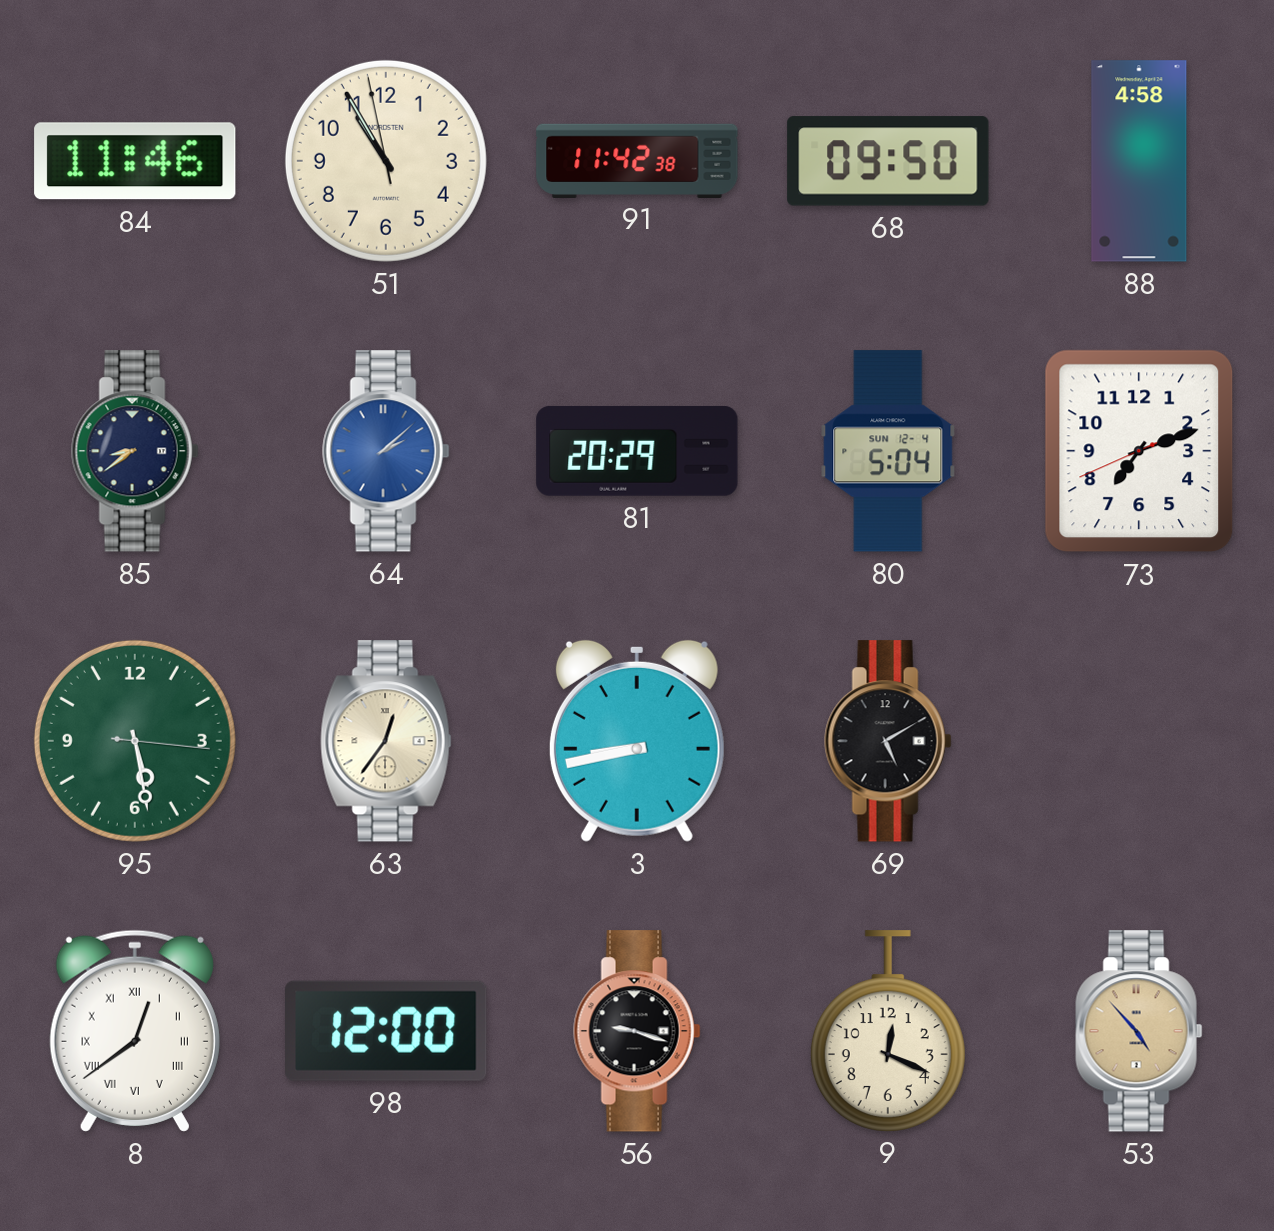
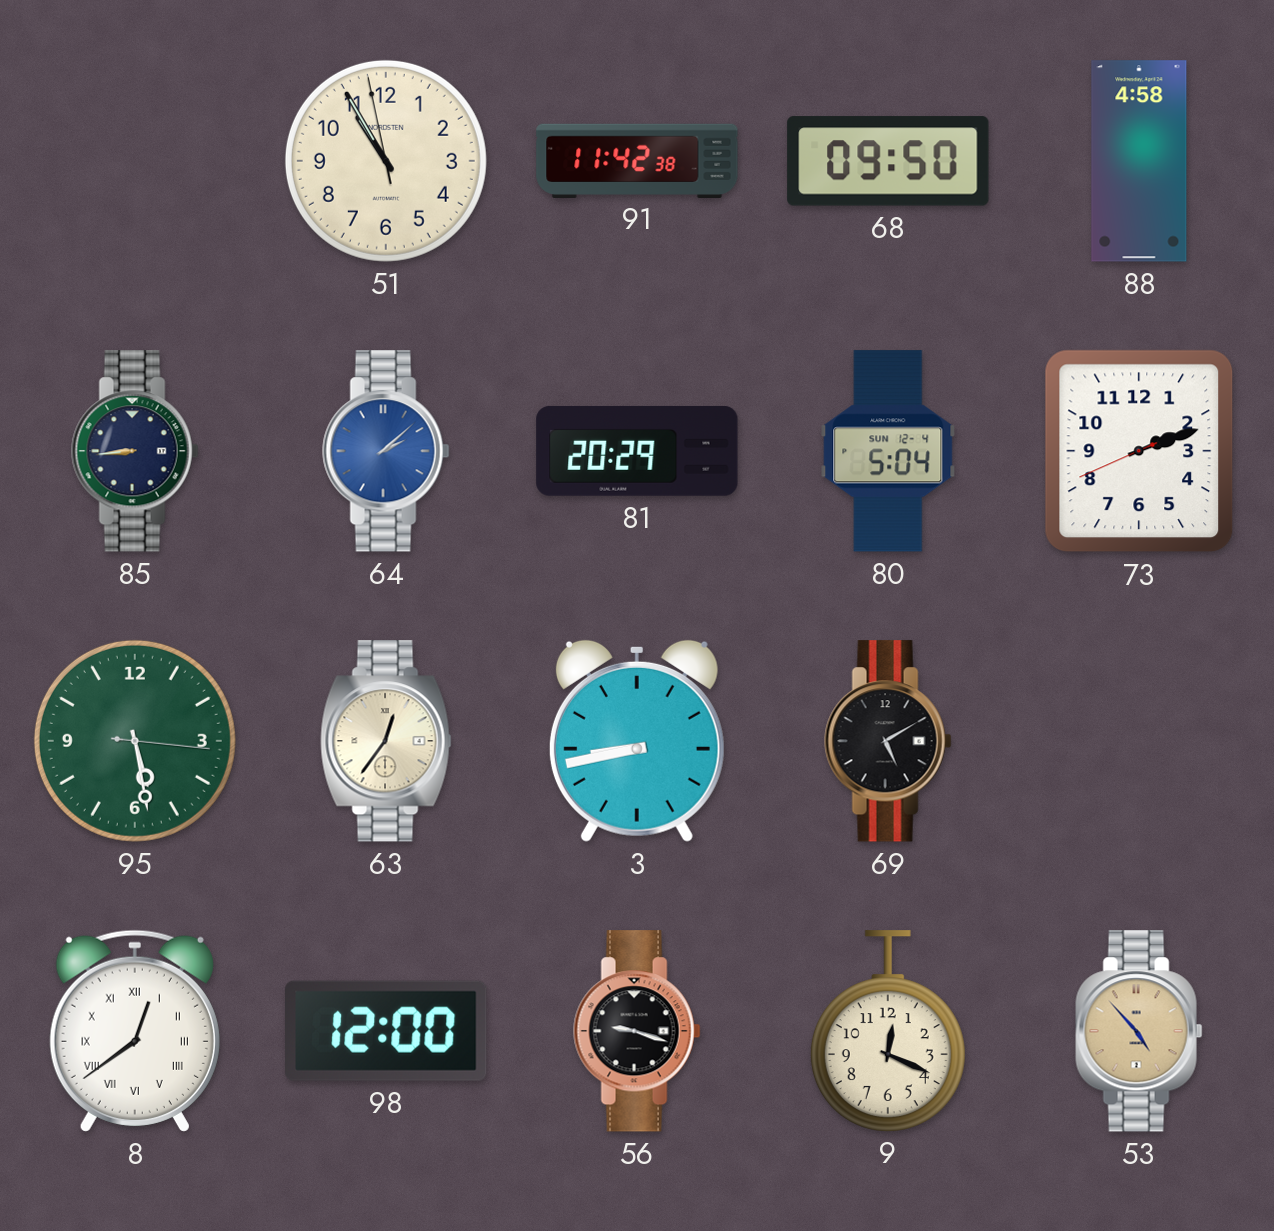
84: 11:46 -> none (135, 161)
85: 8:39 -> 8:44 (135, 451)
73: 7:11 -> 2:11 (1139, 451)
